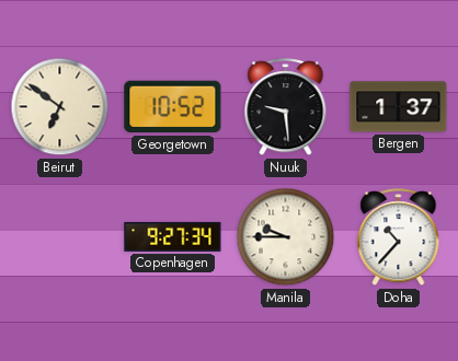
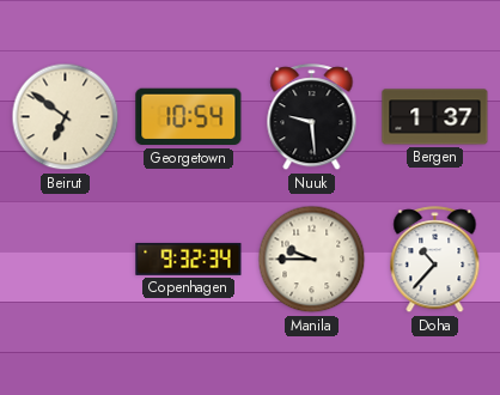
Georgetown: 10:52 -> 10:54 (189, 117)
Copenhagen: 9:27 -> 9:32 (189, 259)
